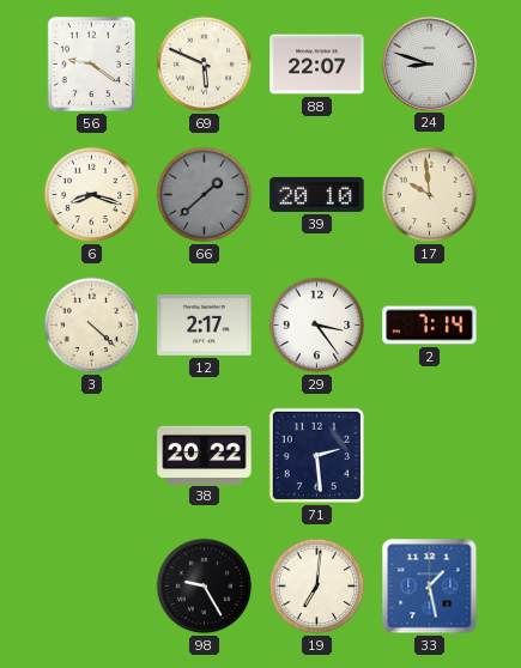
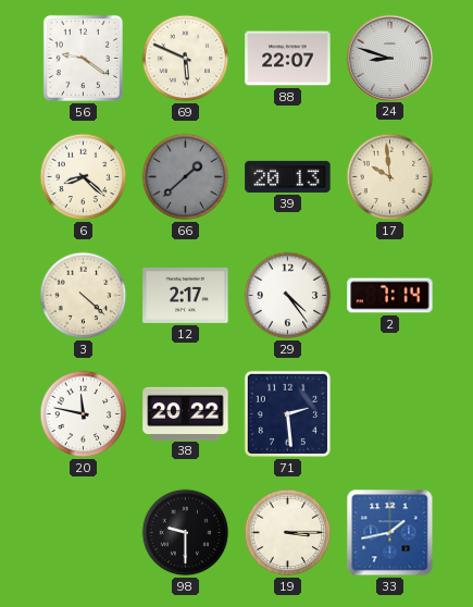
6: 8:18 -> 8:22 (84, 177)
39: 20:10 -> 20:13 (288, 176)
29: 3:24 -> 4:24 (288, 296)
20: none -> 11:47 (84, 414)
98: 9:25 -> 9:30 (186, 533)
19: 7:01 -> 3:15 (288, 533)
33: 1:28 -> 1:43 (390, 533)
